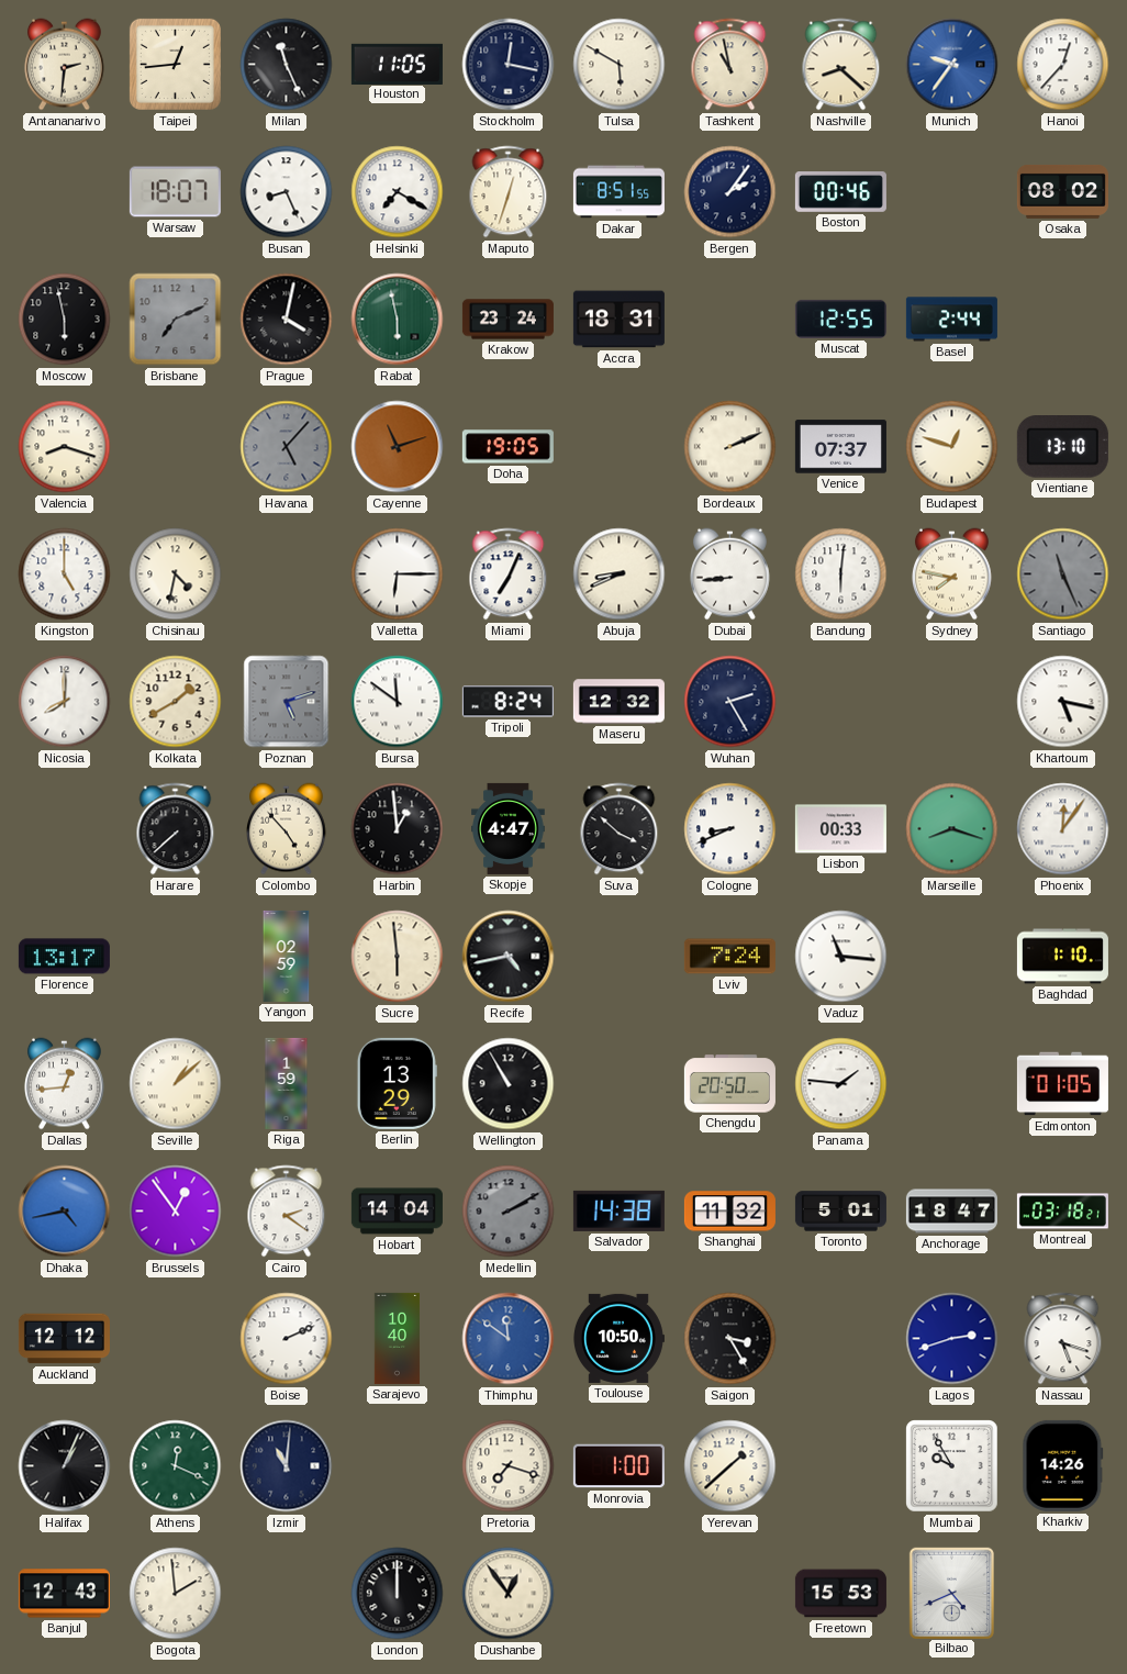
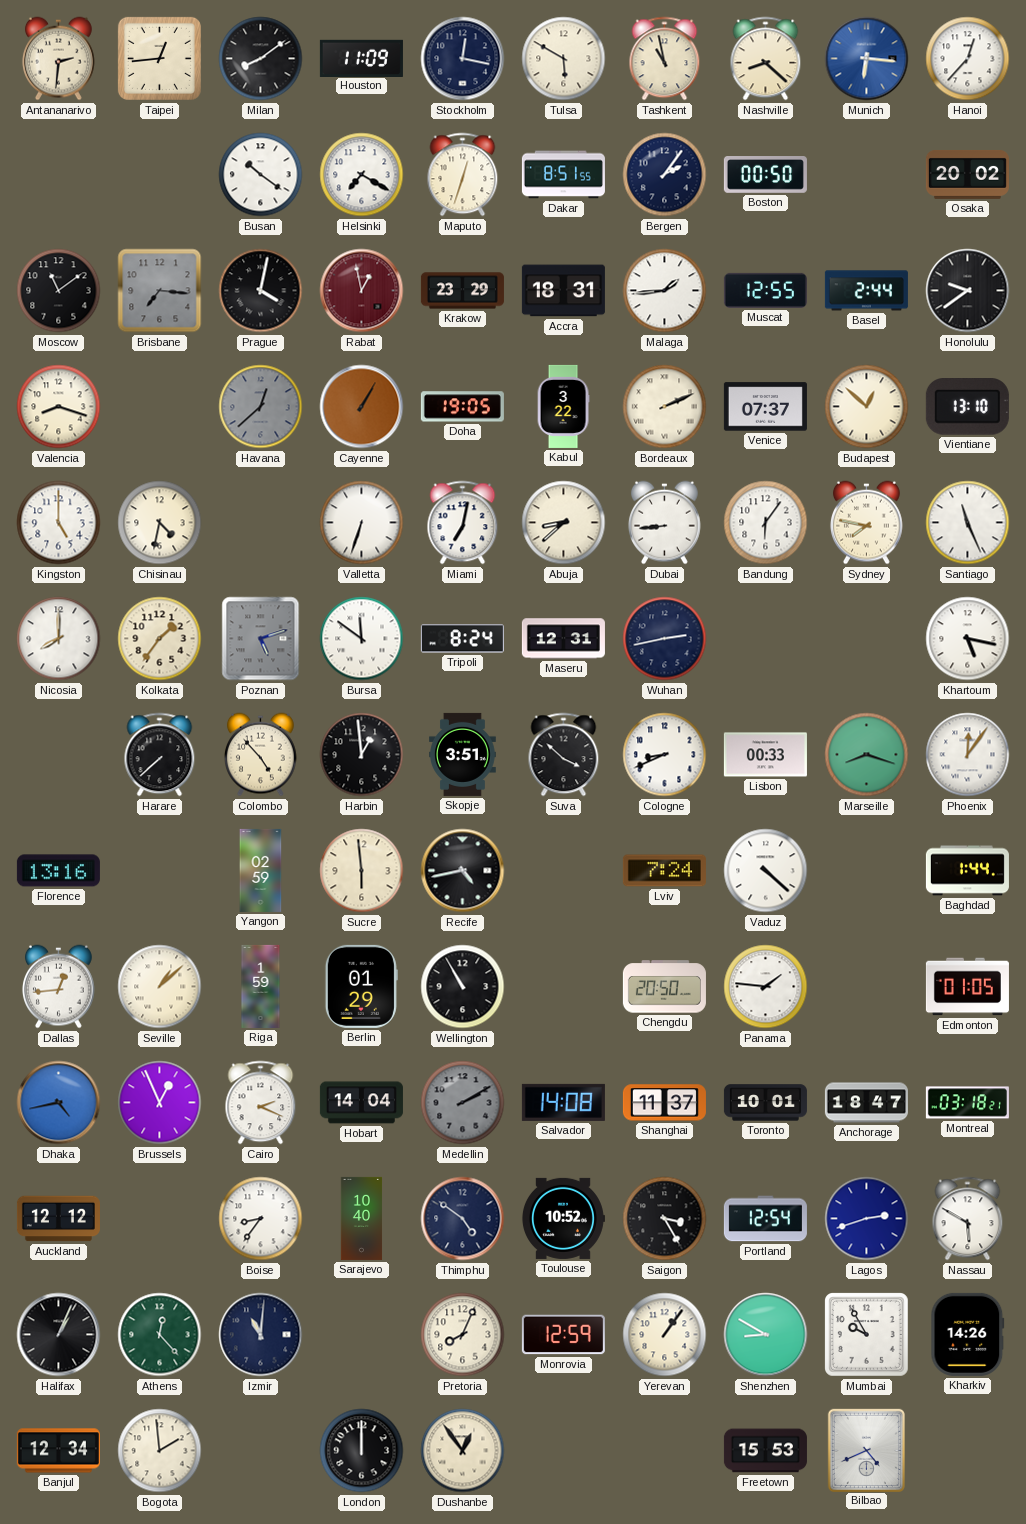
Milan: 11:26 -> 8:09 (261, 59)
Houston: 11:05 -> 11:09 (361, 58)
Munich: 9:36 -> 6:16 (867, 59)
Warsaw: 18:07 -> none (175, 192)
Busan: 8:26 -> 10:21 (261, 175)
Boston: 00:46 -> 00:50 (765, 175)
Osaka: 08:02 -> 20:02 (967, 174)
Moscow: 5:58 -> 11:09 (59, 291)
Brisbane: 7:11 -> 7:16 (160, 291)
Rabat: 5:58 -> 12:58 (362, 291)
Rabat dial: green -> burgundy (362, 291)
Krakow: 23:24 -> 23:29 (462, 291)
Malaga: none -> 1:44 (665, 291)
Honolulu: none -> 9:39 (968, 291)
Havana: 5:07 -> 12:38 (261, 407)
Cayenne: 11:12 -> 1:05 (362, 407)
Kabul: none -> 3:22 (563, 406)
Budapest: 12:48 -> 12:52 (867, 407)
Valletta: 6:15 -> 6:33 (362, 523)
Miami: 7:04 -> 7:02 (463, 523)
Abuja: 8:41 -> 8:38 (564, 523)
Bandung: 6:01 -> 6:06 (766, 523)
Santiago dial: grey -> white (968, 523)
Kolkata: 1:40 -> 1:36 (160, 639)
Maseru: 12:32 -> 12:31 (563, 639)
Wuhan: 2:25 -> 2:43 (665, 639)
Skopje: 4:47 -> 3:51 (463, 754)
Florence: 13:17 -> 13:16 (58, 871)
Vaduz: 11:16 -> 4:22 (766, 871)
Baghdad: 1:10 -> 1:44 (967, 871)
Berlin: 13:29 -> 01:29 (361, 986)
Brussels: 12:54 -> 12:56 (160, 1103)
Cairo: 2:21 -> 2:19 (261, 1103)
Salvador: 14:38 -> 14:08 (563, 1102)
Shanghai: 11:32 -> 11:37 (664, 1103)
Toronto: 5:01 -> 10:01 (765, 1103)
Boise: 2:11 -> 8:36 (261, 1219)
Thimphu: 11:51 -> 4:51 (463, 1219)
Thimphu dial: blue -> navy (463, 1219)
Toulouse: 10:50 -> 10:52 (563, 1218)
Portland: none -> 12:54 (765, 1219)
Nassau: 5:18 -> 5:50 (968, 1219)
Athens: 12:19 -> 12:23 (160, 1335)
Pretoria: 7:18 -> 8:04 (463, 1335)
Monrovia: 1:00 -> 12:59 (563, 1335)
Yerevan: 1:38 -> 1:06 (665, 1335)
Shenzhen: none -> 8:50 (766, 1335)
Banjul: 12:43 -> 12:34 (58, 1451)
